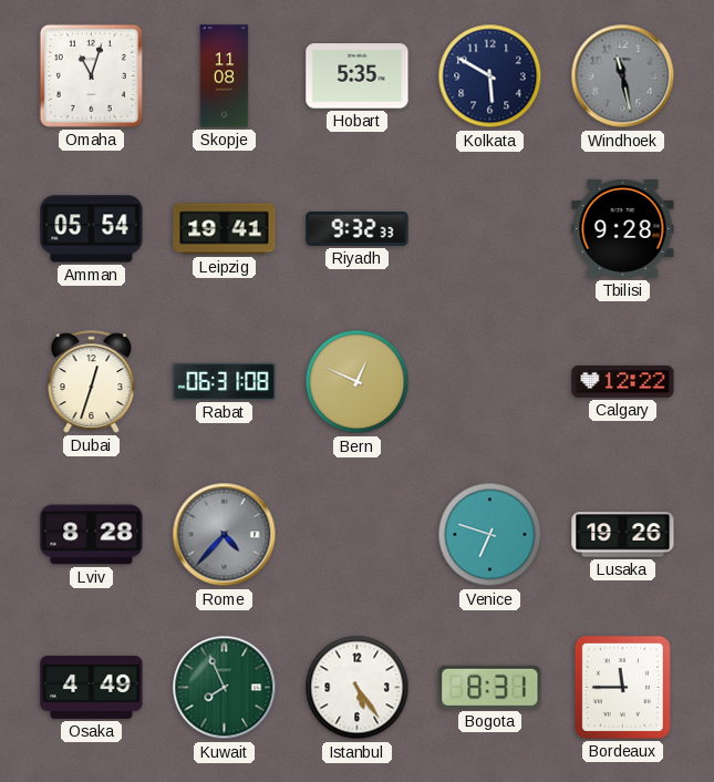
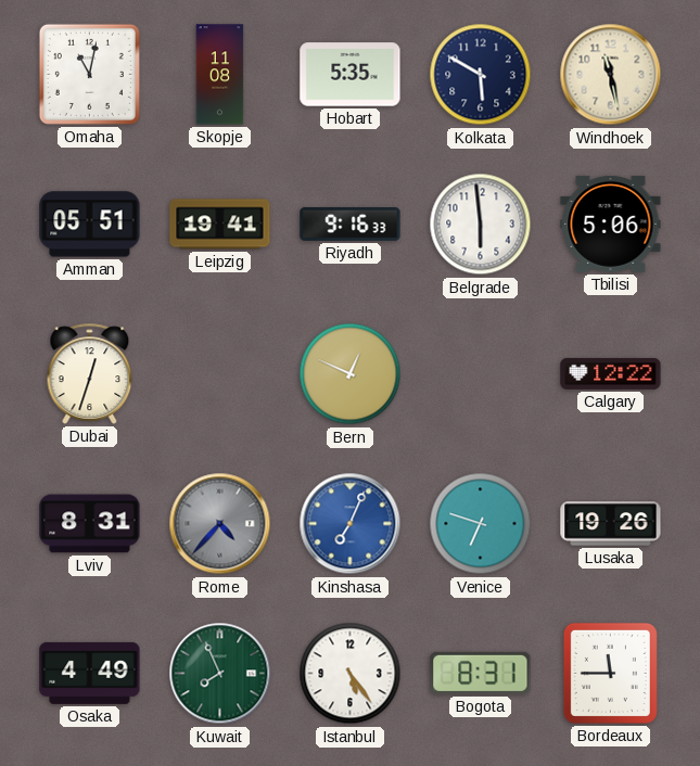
Omaha: 11:03 -> 11:02 (89, 74)
Windhoek dial: grey -> cream (611, 75)
Amman: 05:54 -> 05:51 (90, 225)
Riyadh: 9:32 -> 9:16 (351, 224)
Belgrade: none -> 5:59 (481, 225)
Tbilisi: 9:28 -> 5:06 (611, 224)
Rabat: 06:31 -> none (225, 381)
Lviv: 8:28 -> 8:31 (90, 524)
Kinshasa: none -> 7:04 (351, 524)
